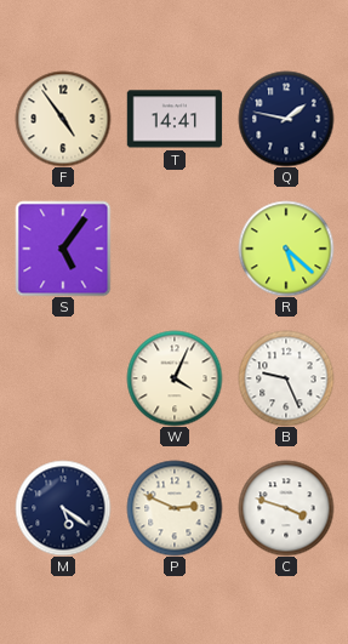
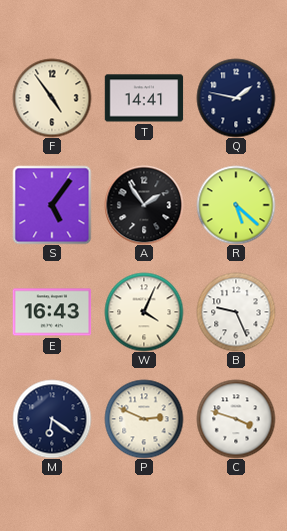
A: none -> 1:54 (144, 205)
E: none -> 16:43 (52, 312)
M: 5:21 -> 6:21 (52, 419)
